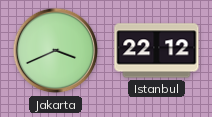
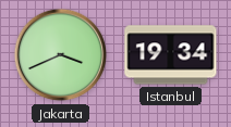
Istanbul: 22:12 -> 19:34 (171, 55)
